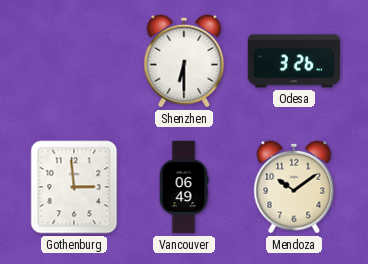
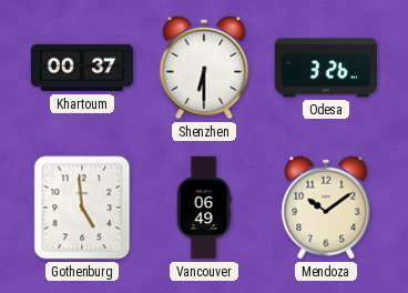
Khartoum: none -> 00:37 (82, 68)
Gothenburg: 2:59 -> 4:59 (82, 208)
